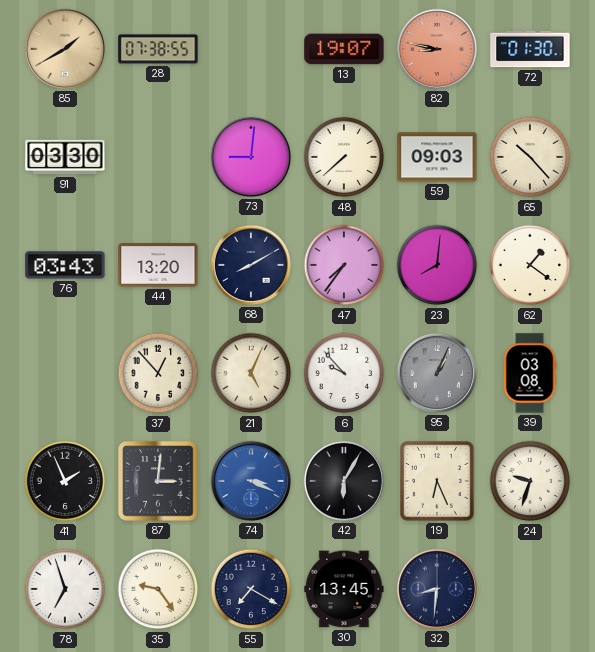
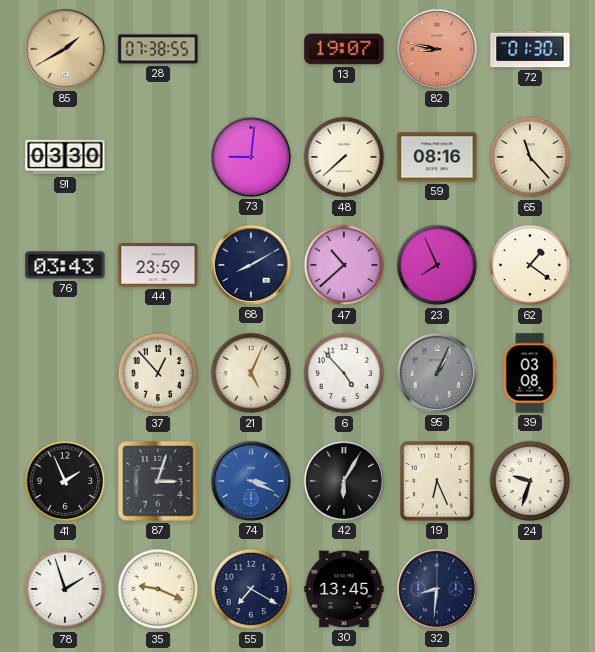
59: 09:03 -> 08:16 (437, 157)
65: 10:23 -> 11:23 (530, 157)
44: 13:20 -> 23:59 (158, 265)
47: 7:36 -> 10:38 (344, 265)
23: 8:01 -> 7:56 (437, 265)
6: 9:53 -> 4:53 (344, 373)
87: 3:01 -> 3:03 (158, 481)
78: 6:57 -> 1:57 (65, 589)
35: 9:24 -> 9:19 (158, 589)
